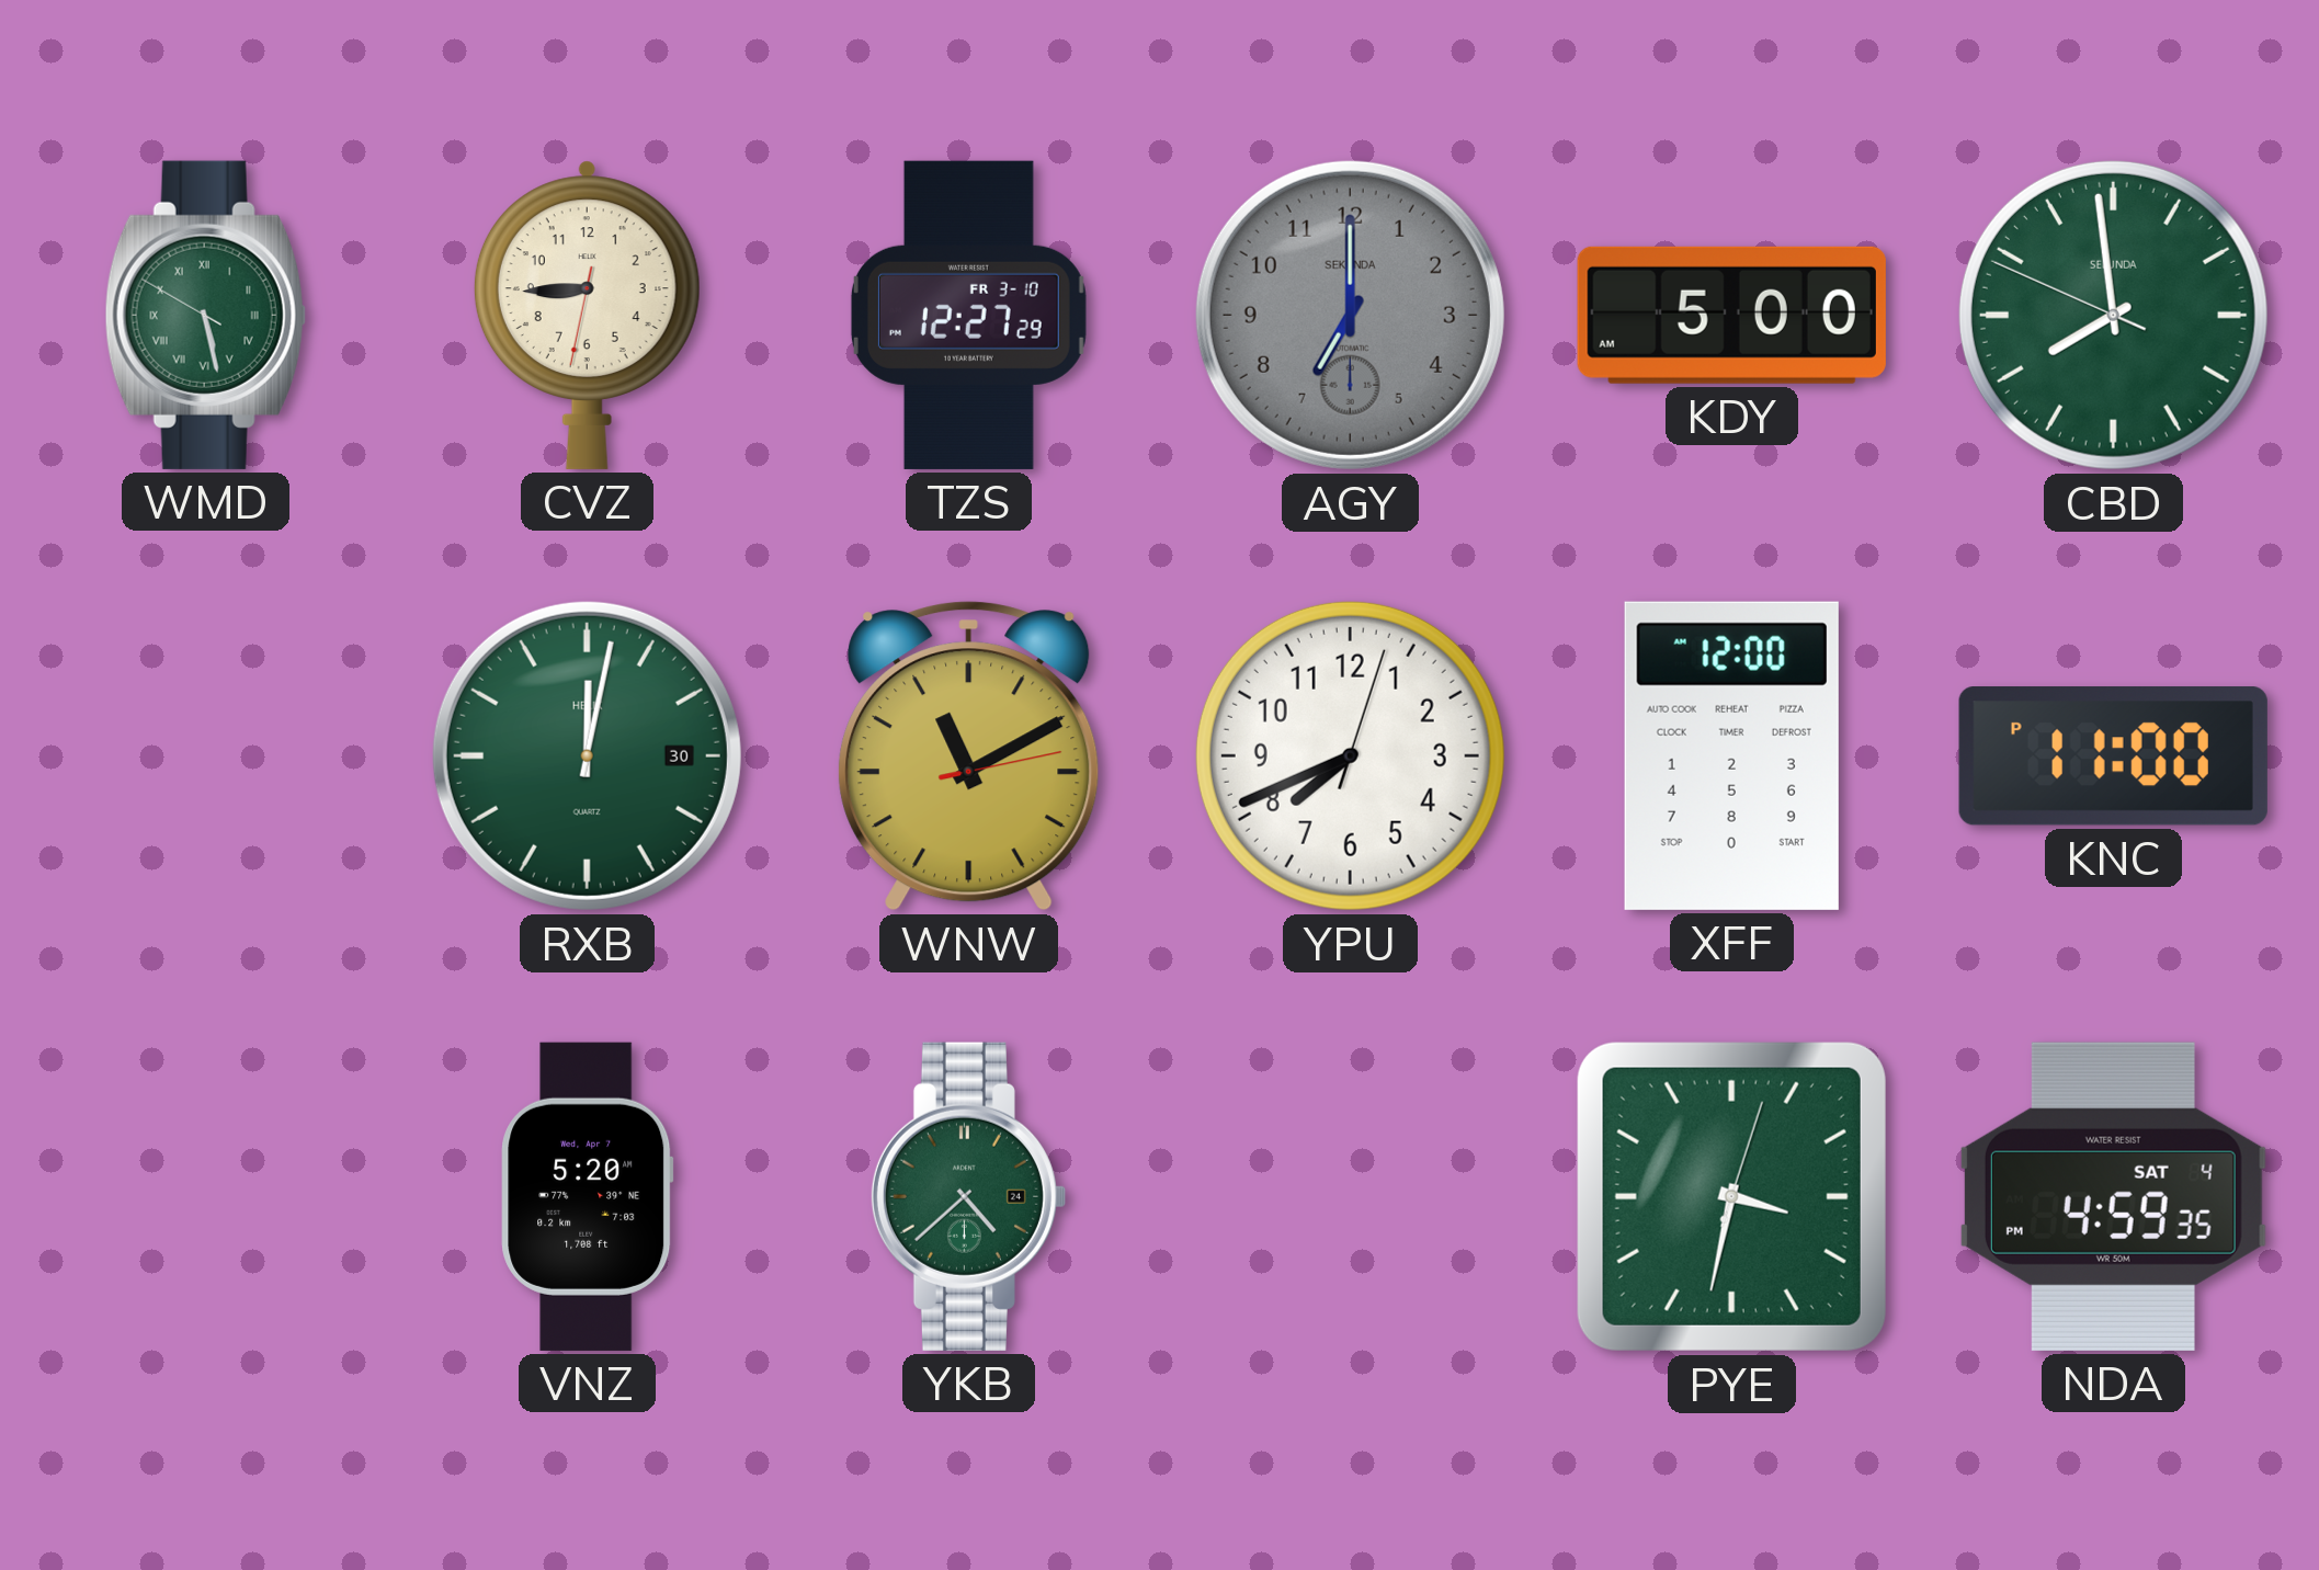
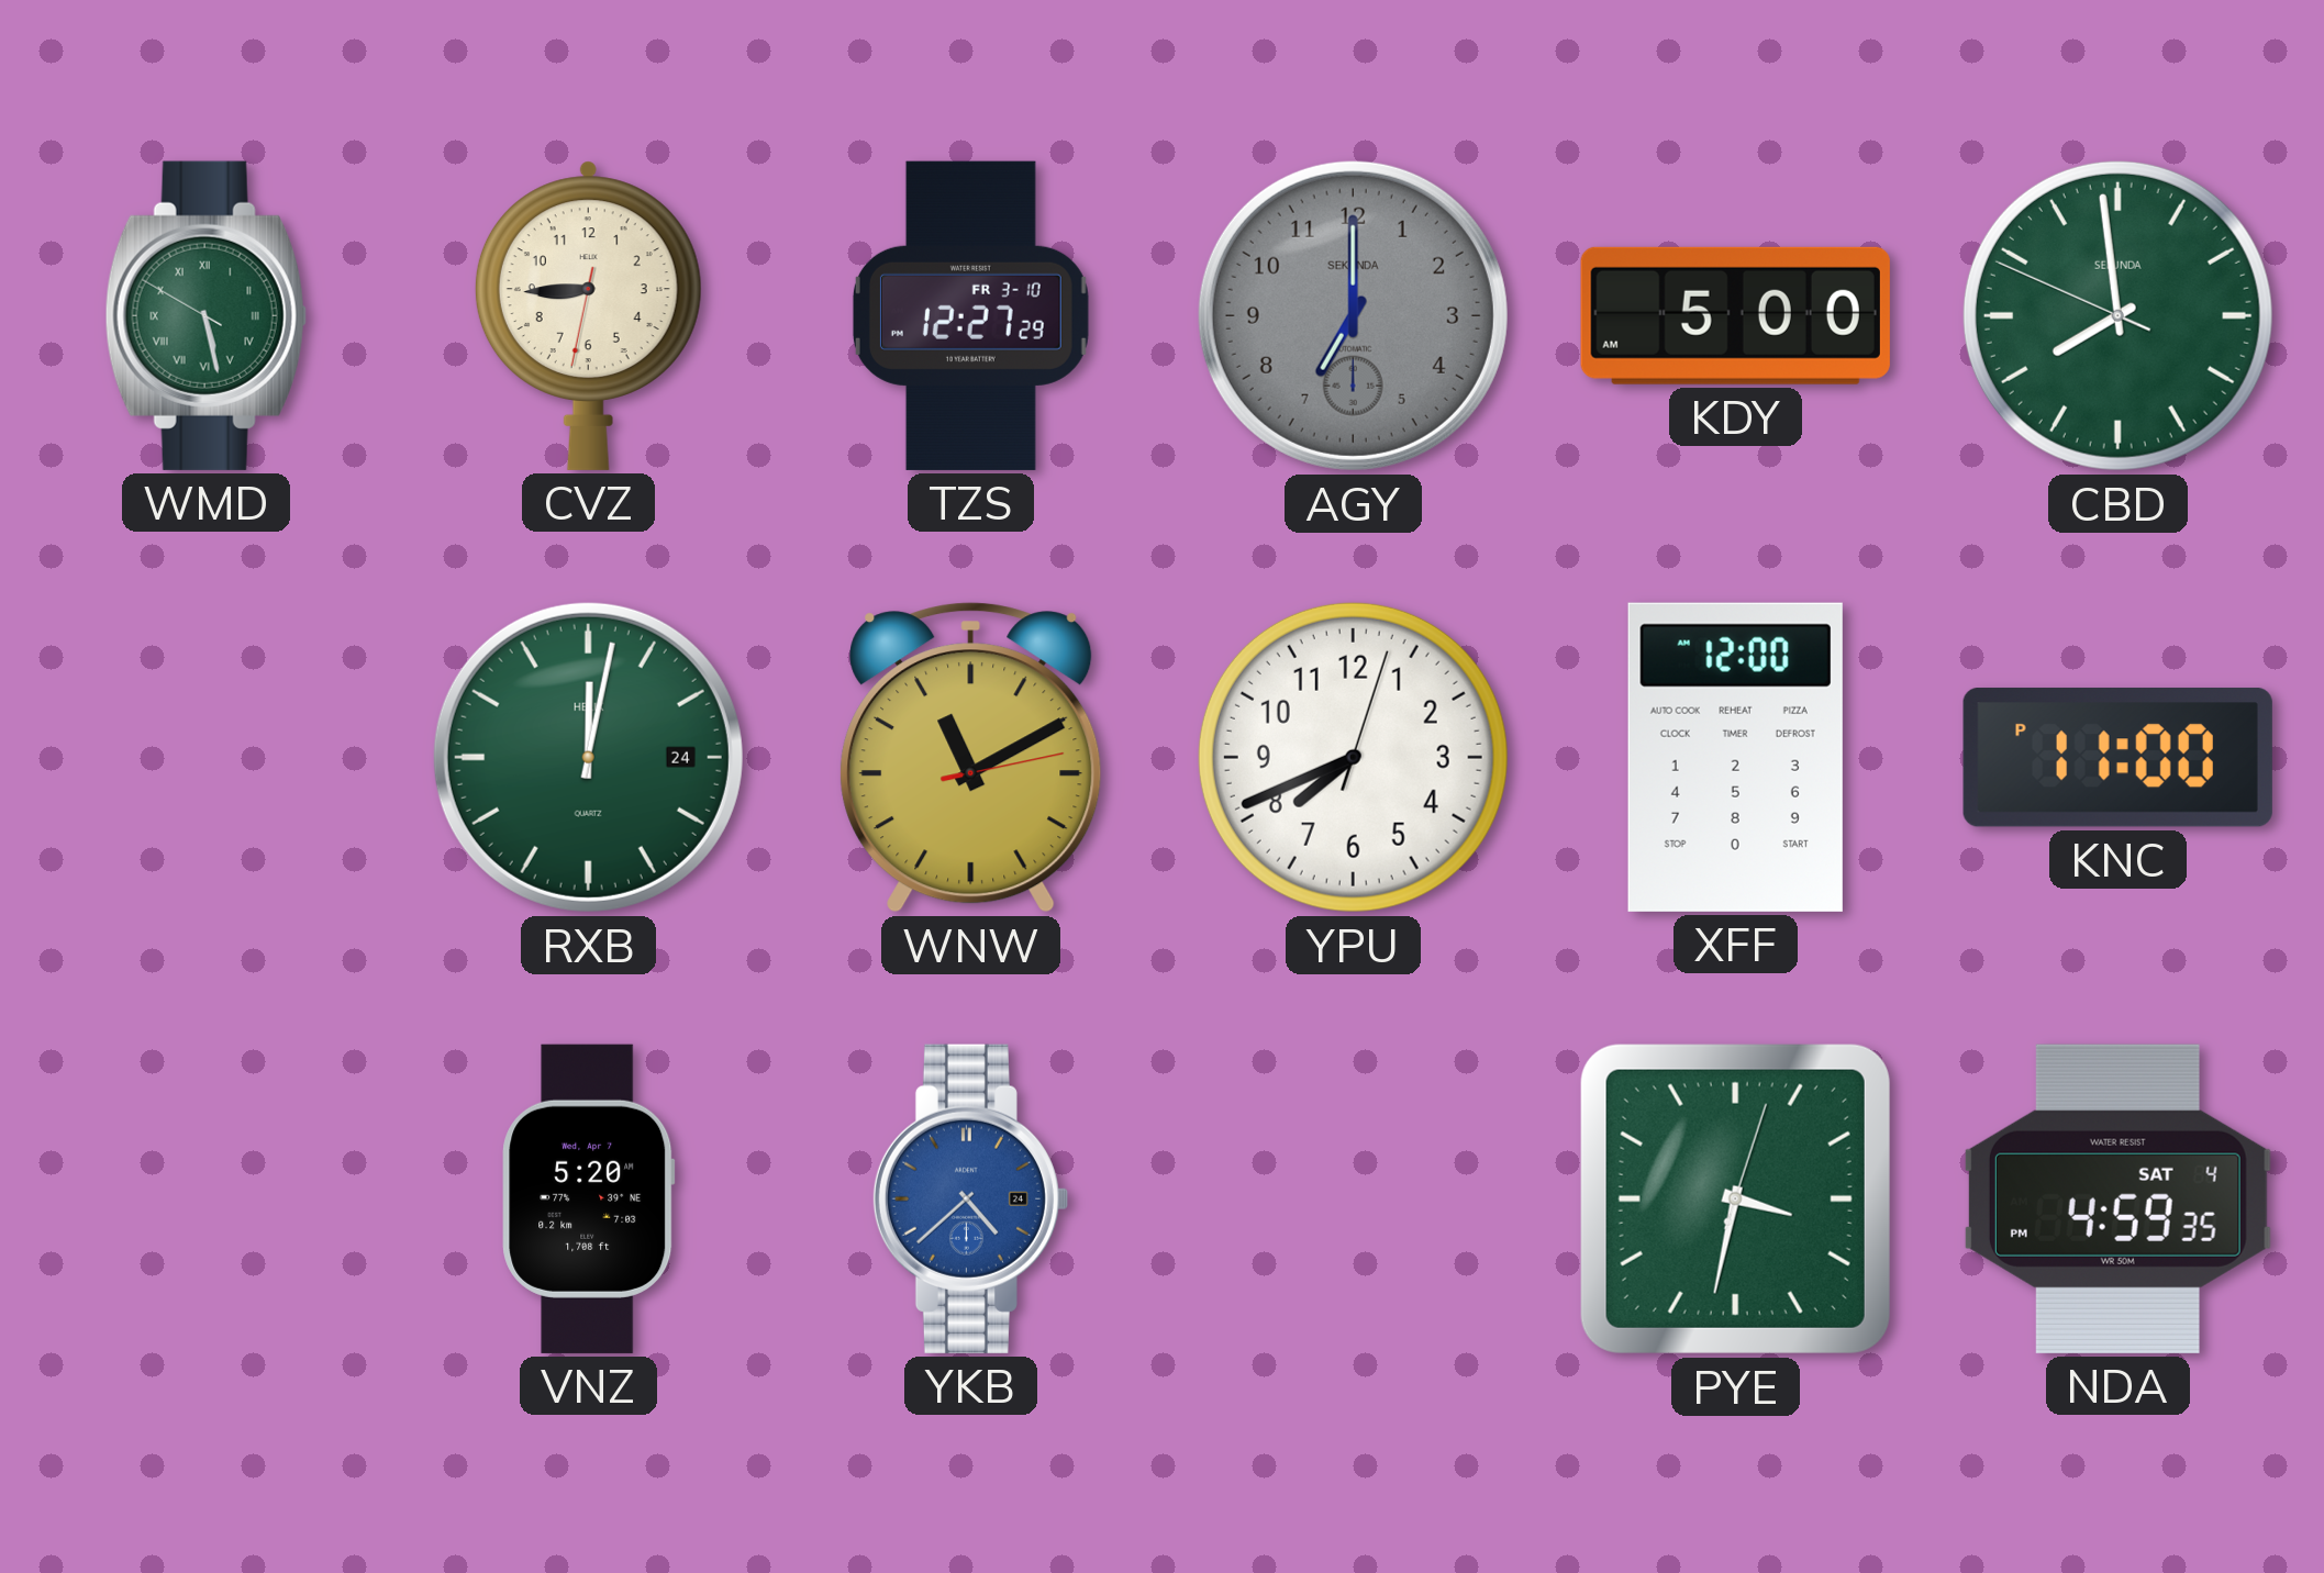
RXB date: 30 -> 24 (588, 757)
YKB dial: green -> blue (970, 1198)
